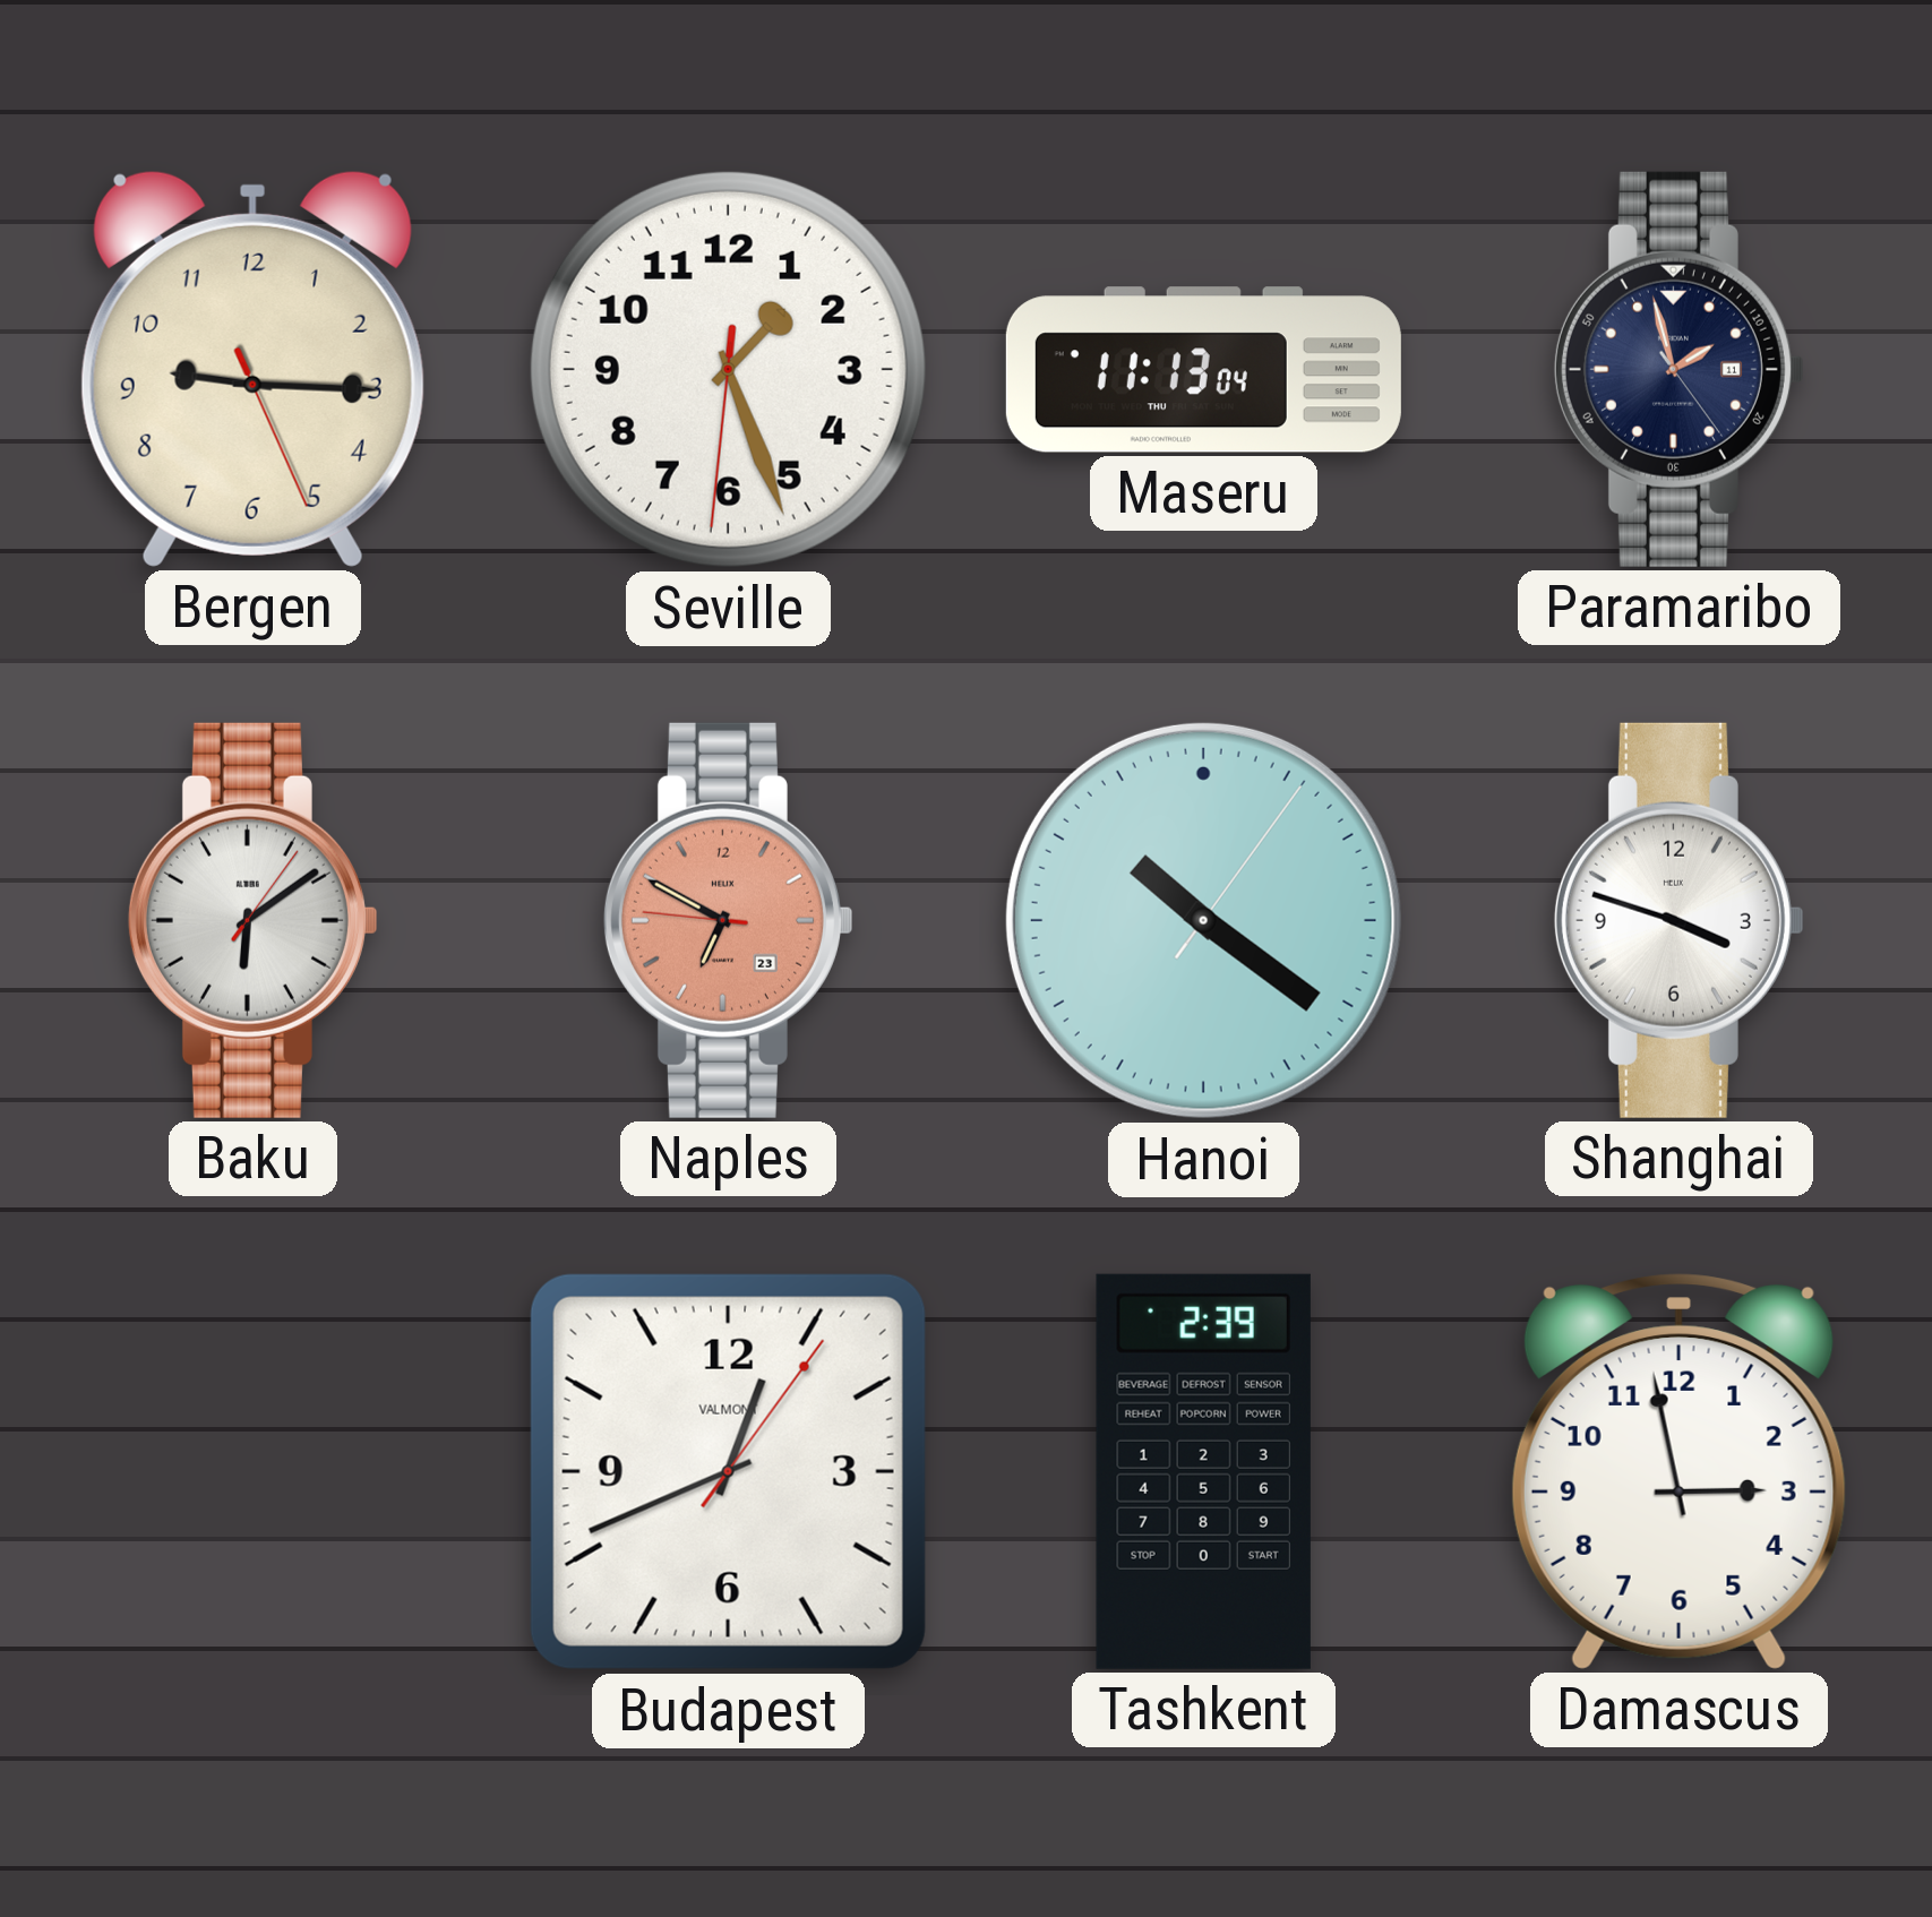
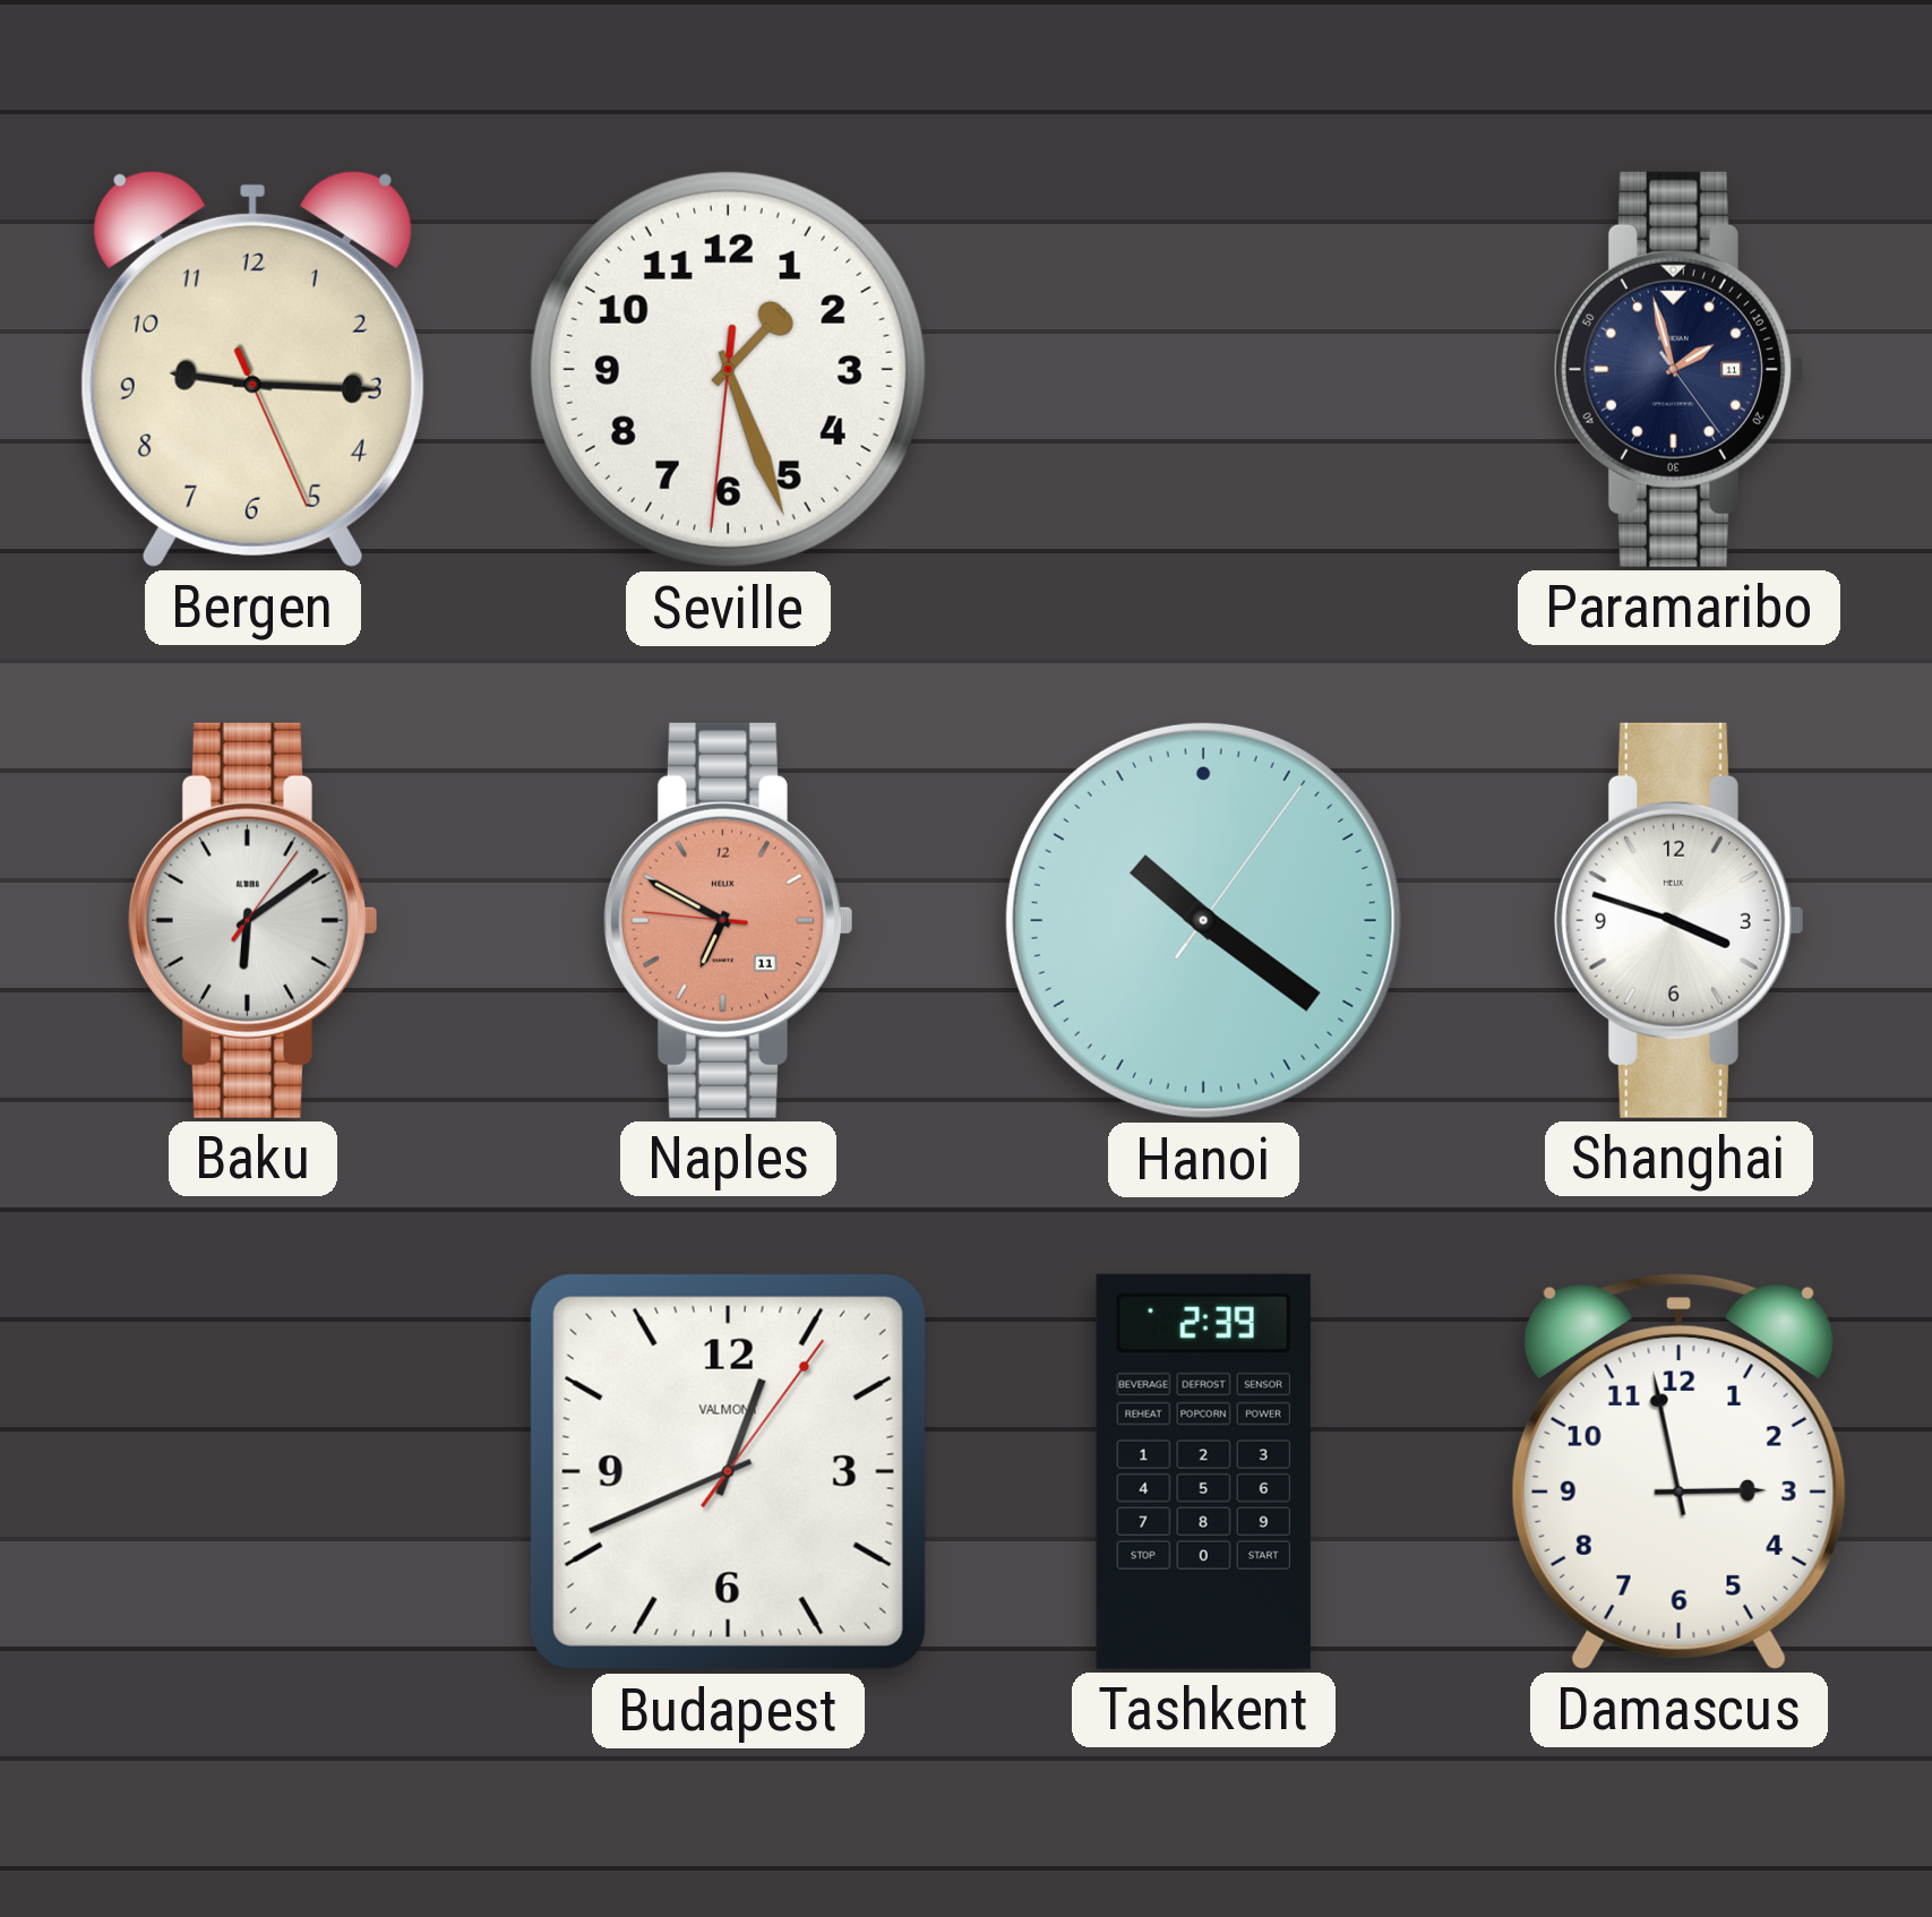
Maseru: 11:13 -> none (1203, 370)
Naples date: 23 -> 11 (728, 920)
